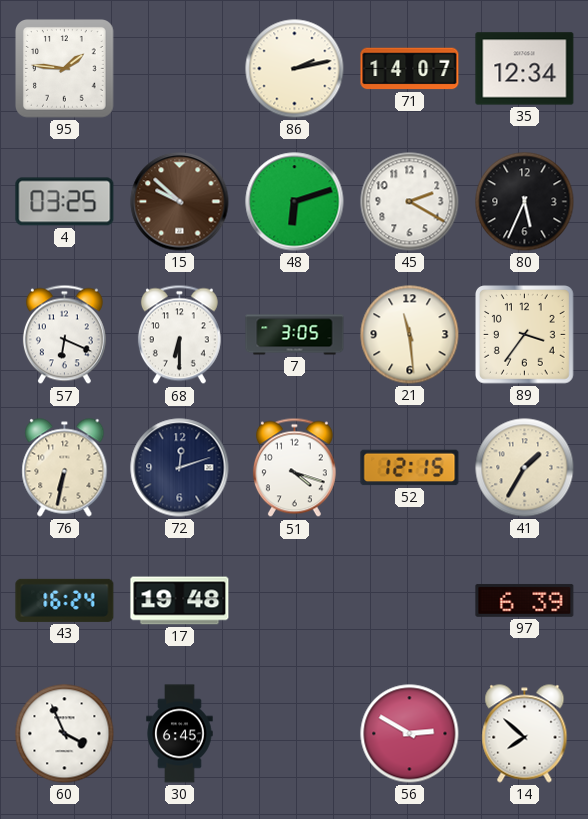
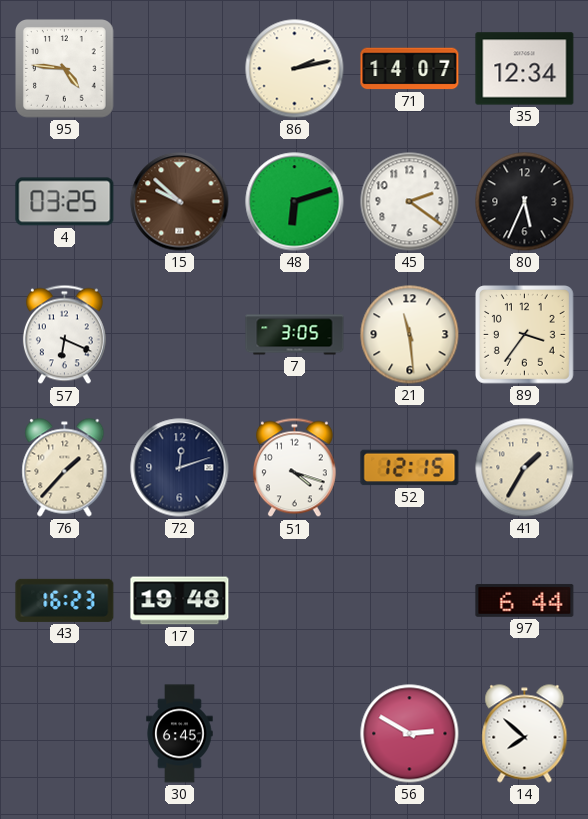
95: 1:46 -> 4:46 (65, 69)
45: 2:20 -> 2:21 (410, 202)
68: 6:30 -> none (179, 335)
76: 6:32 -> 1:37 (65, 468)
43: 16:24 -> 16:23 (65, 600)
97: 6:39 -> 6:44 (525, 600)
60: 3:56 -> none (65, 734)
